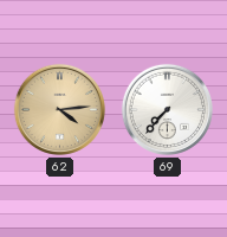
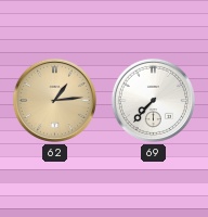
62: 4:14 -> 1:14 (54, 100)
